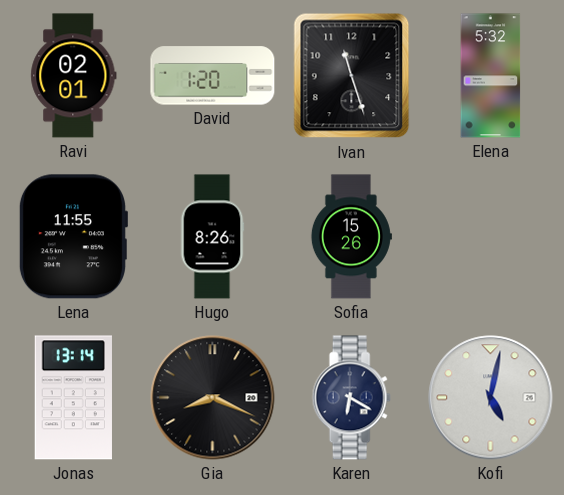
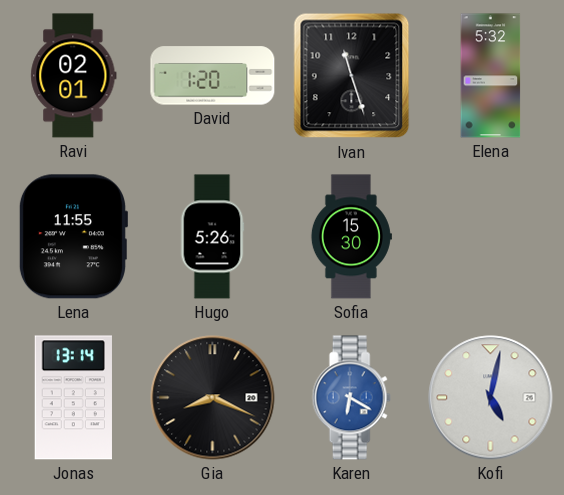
Hugo: 8:26 -> 5:26 (212, 237)
Sofia: 15:26 -> 15:30 (351, 237)
Karen dial: navy -> blue (351, 398)
